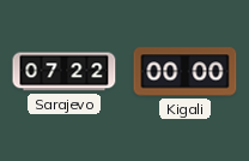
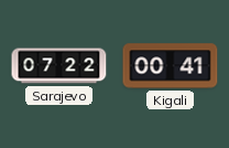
Kigali: 00:00 -> 00:41 (171, 66)
